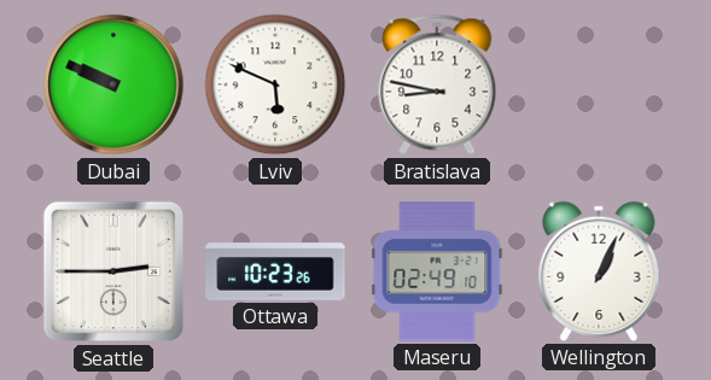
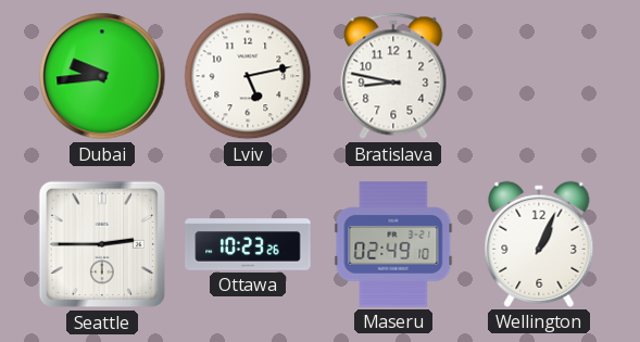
Dubai: 9:49 -> 9:44 (102, 76)
Lviv: 5:49 -> 5:13 (248, 76)
